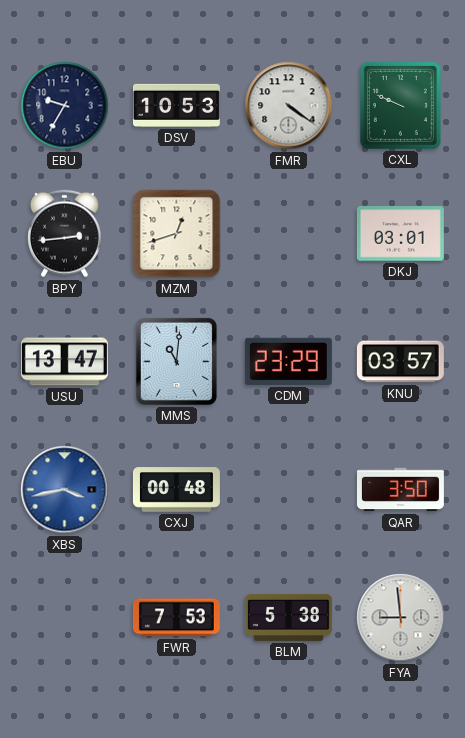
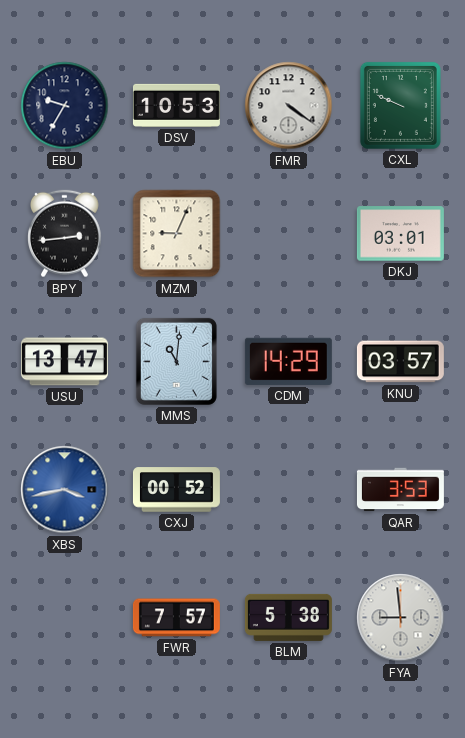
MZM: 12:42 -> 9:04 (177, 234)
CDM: 23:29 -> 14:29 (288, 361)
CXJ: 00:48 -> 00:52 (176, 490)
QAR: 3:50 -> 3:53 (400, 490)
FWR: 7:53 -> 7:57 (176, 618)
